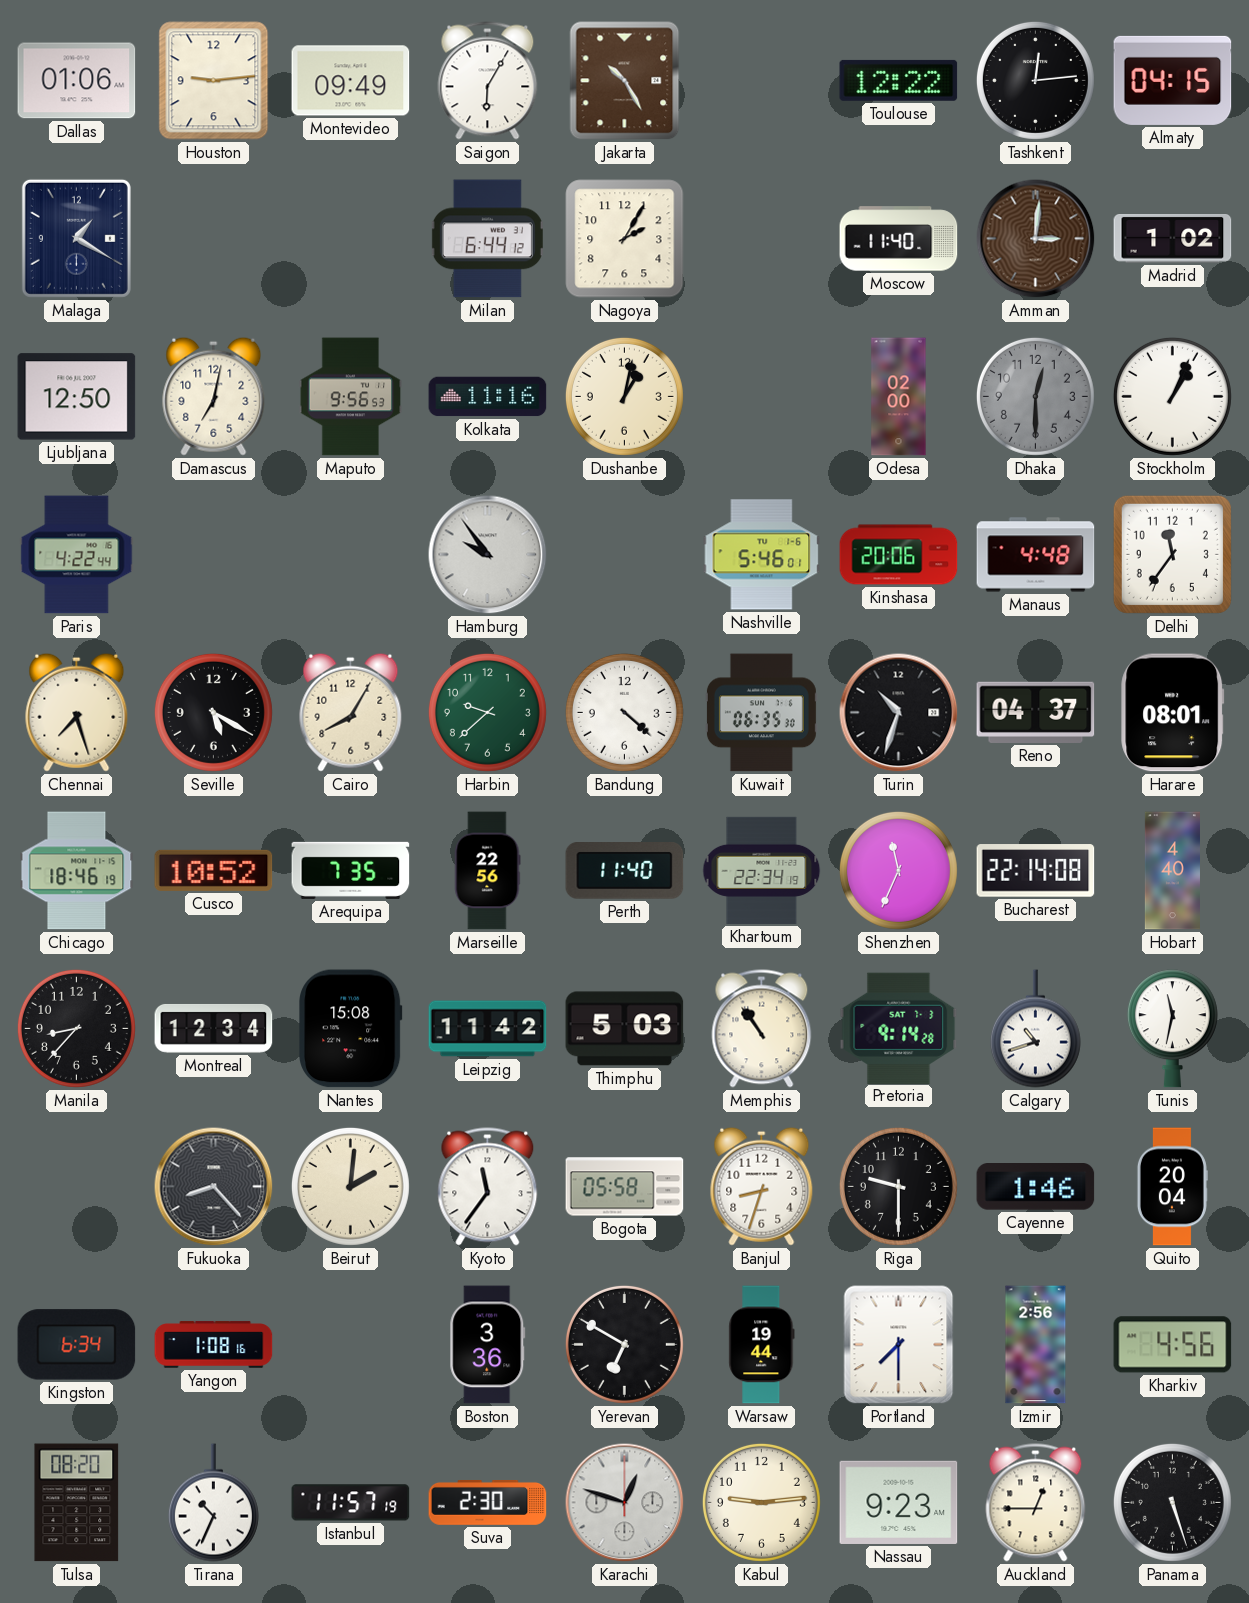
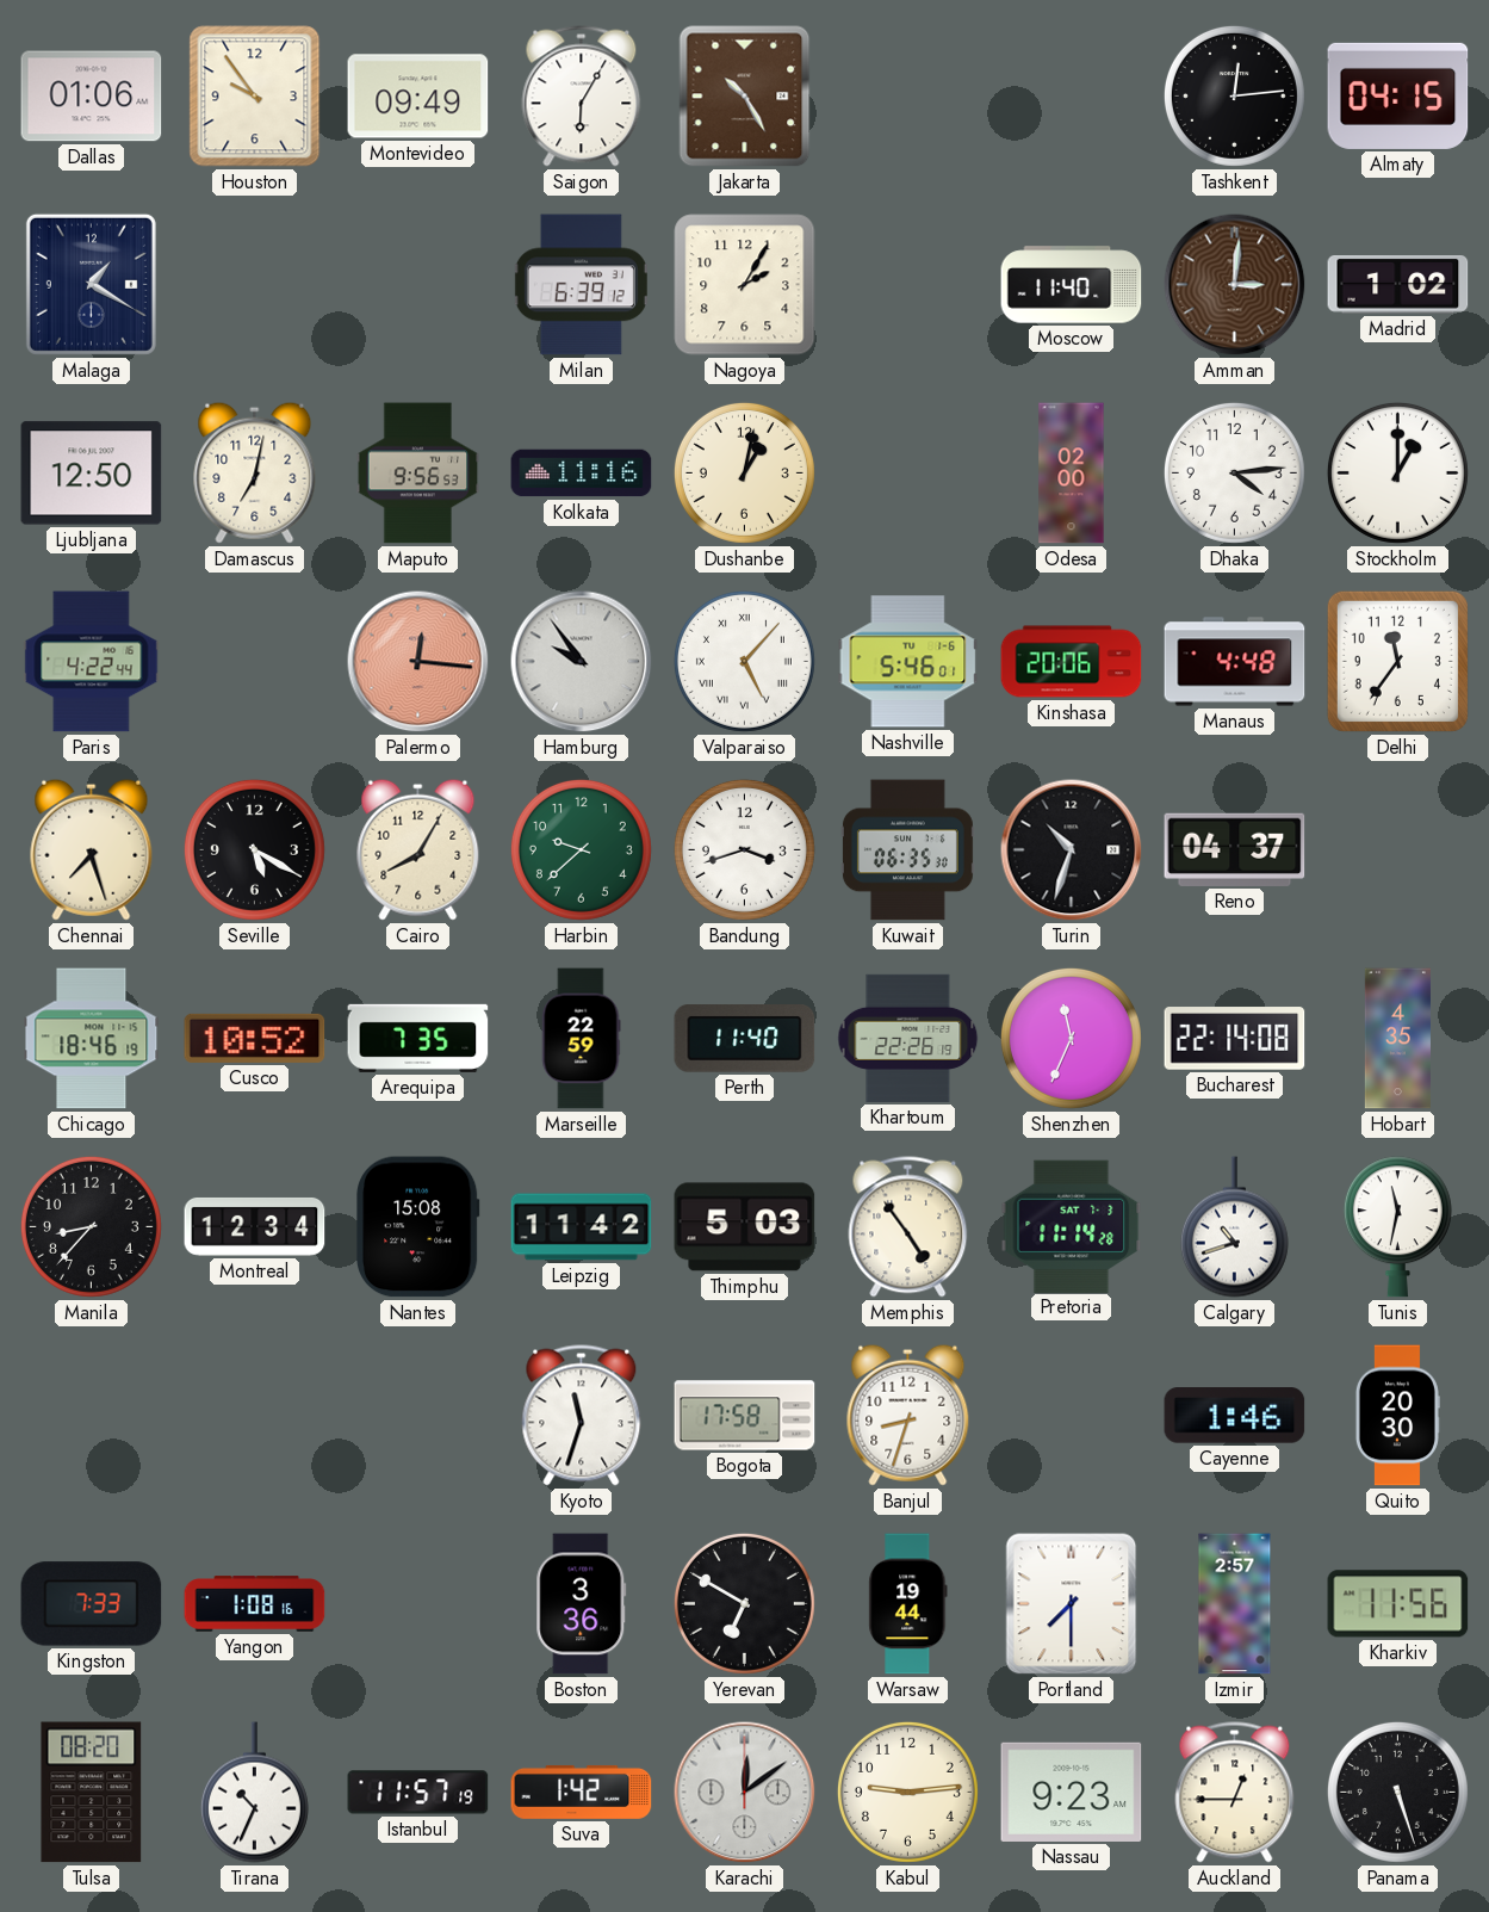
Houston: 9:14 -> 9:54 (255, 97)
Toulouse: 12:22 -> none (899, 80)
Milan: 6:44 -> 6:39 (581, 285)
Dhaka: 12:30 -> 4:14 (1234, 472)
Dhaka dial: grey -> white (1234, 472)
Stockholm: 1:04 -> 1:00 (1397, 472)
Palermo: none -> 12:16 (418, 662)
Valparaiso: none -> 5:07 (744, 661)
Bandung: 4:22 -> 3:42 (744, 849)
Harare: 08:01 -> none (1173, 713)
Marseille: 22:56 -> 22:59 (581, 1039)
Khartoum: 22:34 -> 22:26 (908, 1038)
Hobart: 4:40 -> 4:35 (1397, 1039)
Memphis: 10:54 -> 4:54 (908, 1227)
Pretoria: 9:14 -> 11:14 (1072, 1226)
Fukuoka: 8:23 -> none (214, 1187)
Beirut: 2:01 -> none (350, 1186)
Kyoto: 11:36 -> 11:33 (582, 1416)
Bogota: 05:58 -> 17:58 (745, 1416)
Riga: 9:30 -> none (898, 1186)
Quito: 20:04 -> 20:30 (1397, 1416)
Kingston: 6:34 -> 7:33 (92, 1604)
Izmir: 2:56 -> 2:57 (1235, 1604)
Kharkiv: 4:56 -> 11:56 (1398, 1604)
Suva: 2:30 -> 1:42 (582, 1792)
Karachi: 12:48 -> 12:09 (745, 1793)
